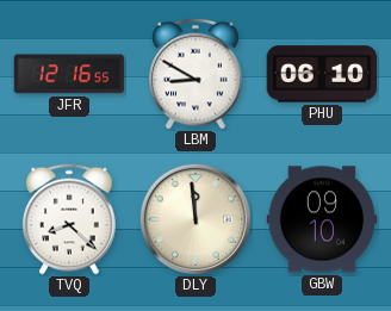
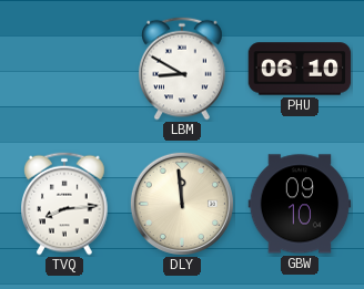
JFR: 12:16 -> none (69, 74)
TVQ: 8:22 -> 8:14 (64, 204)
